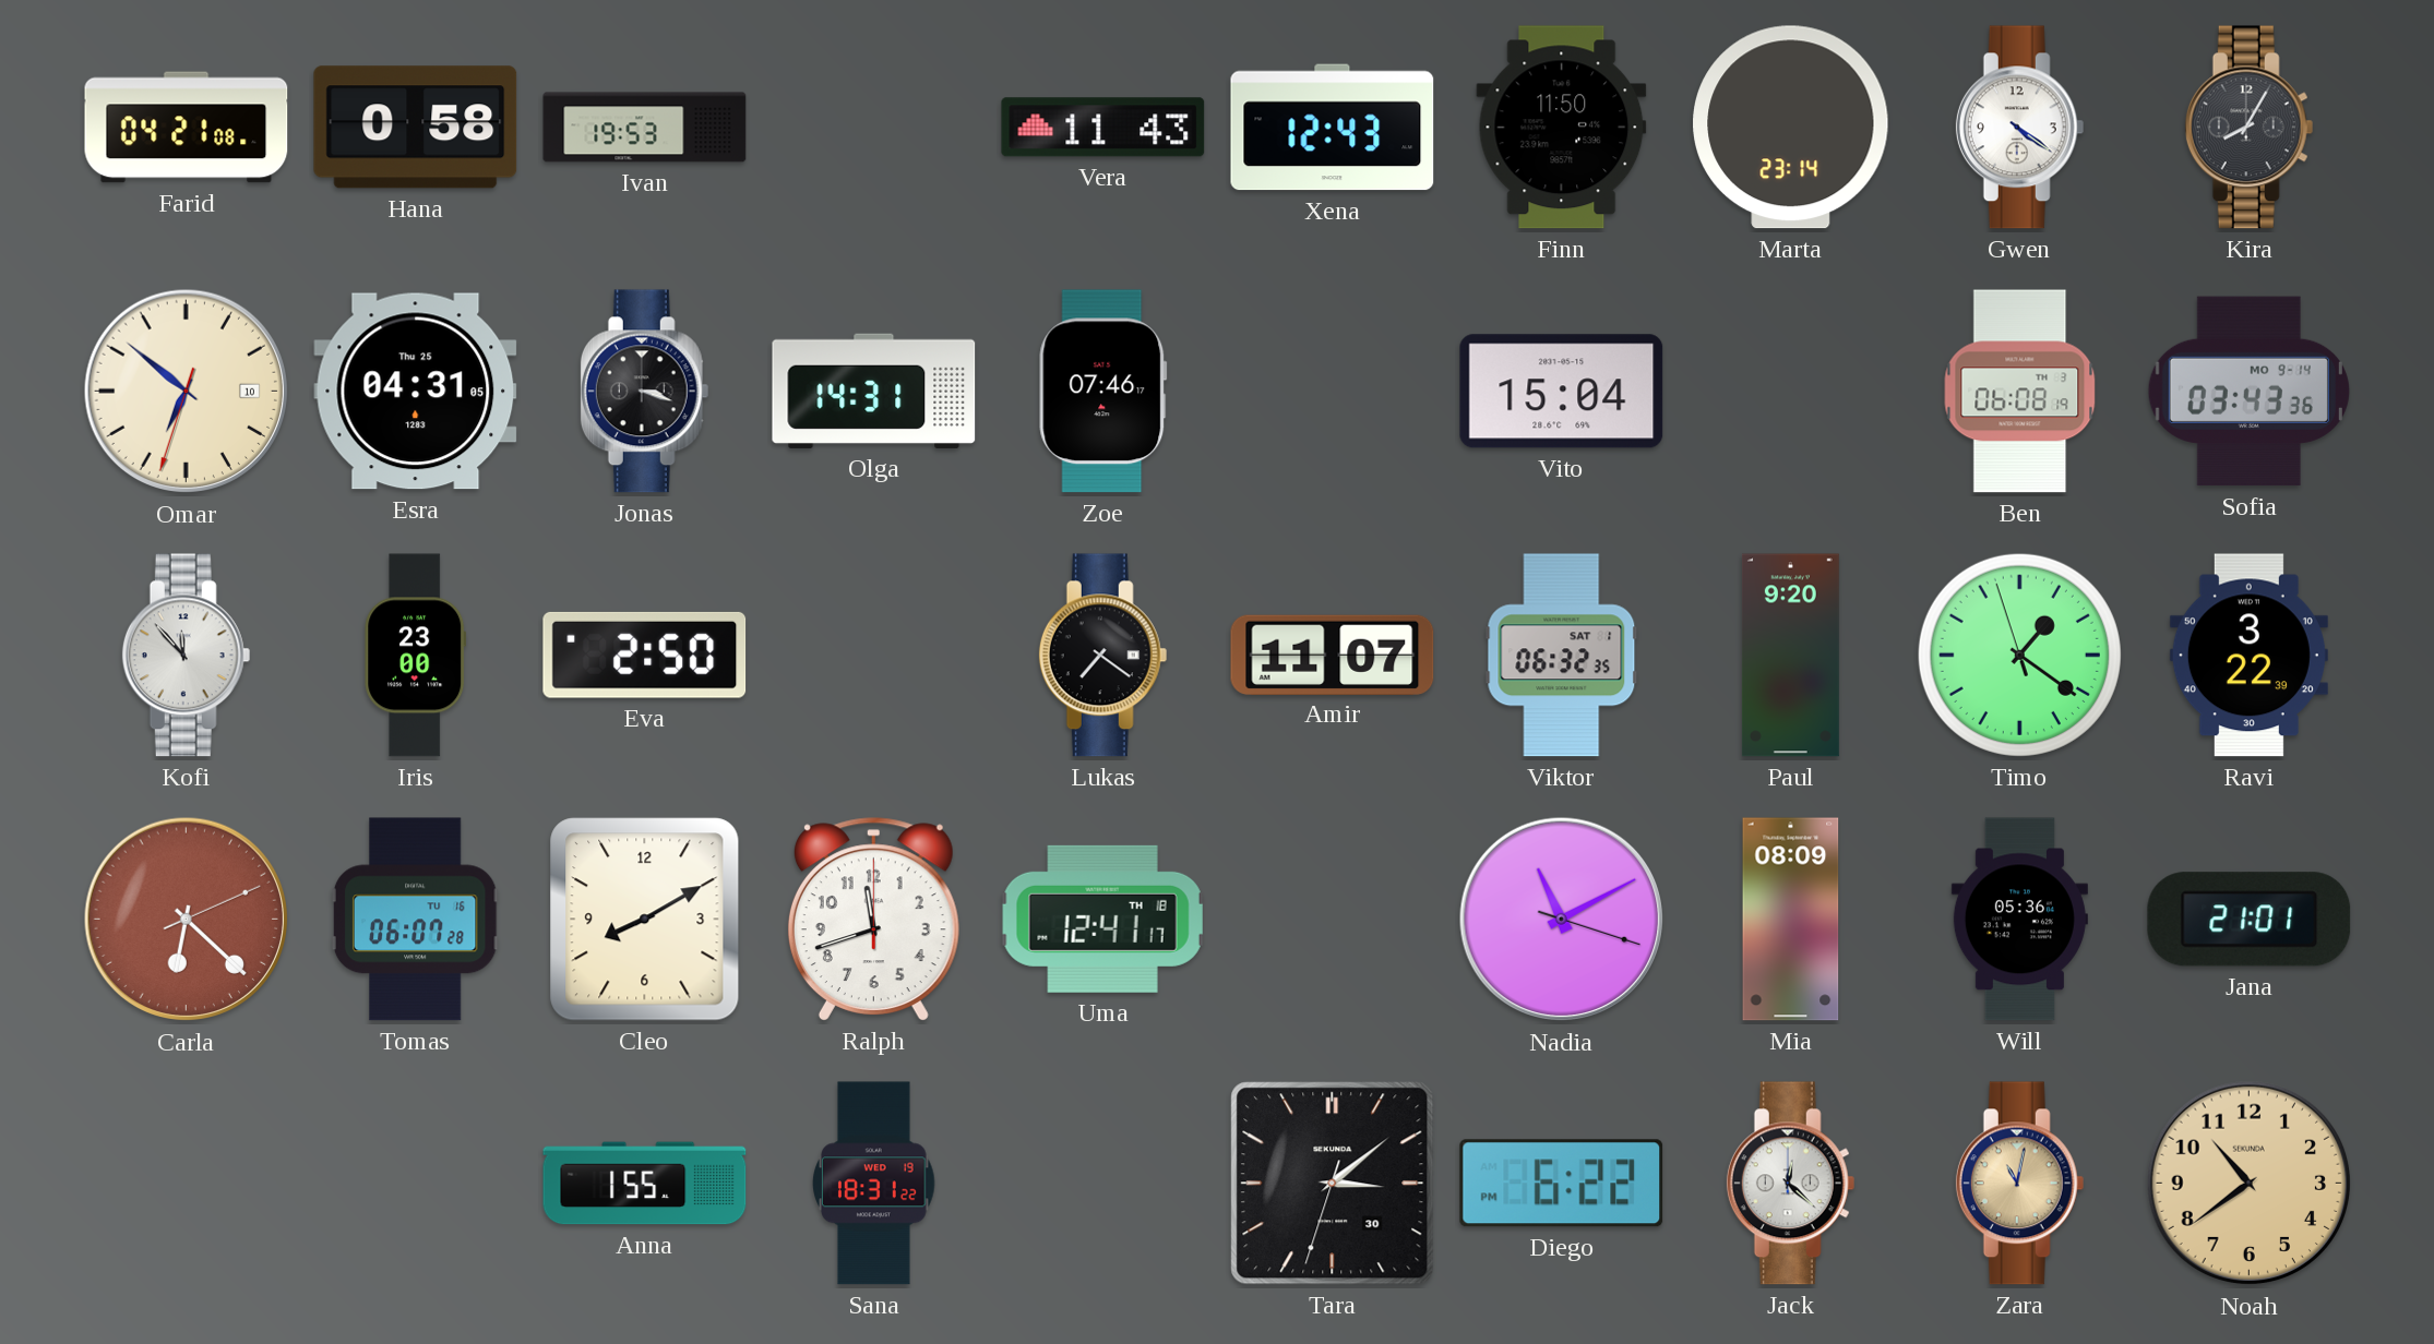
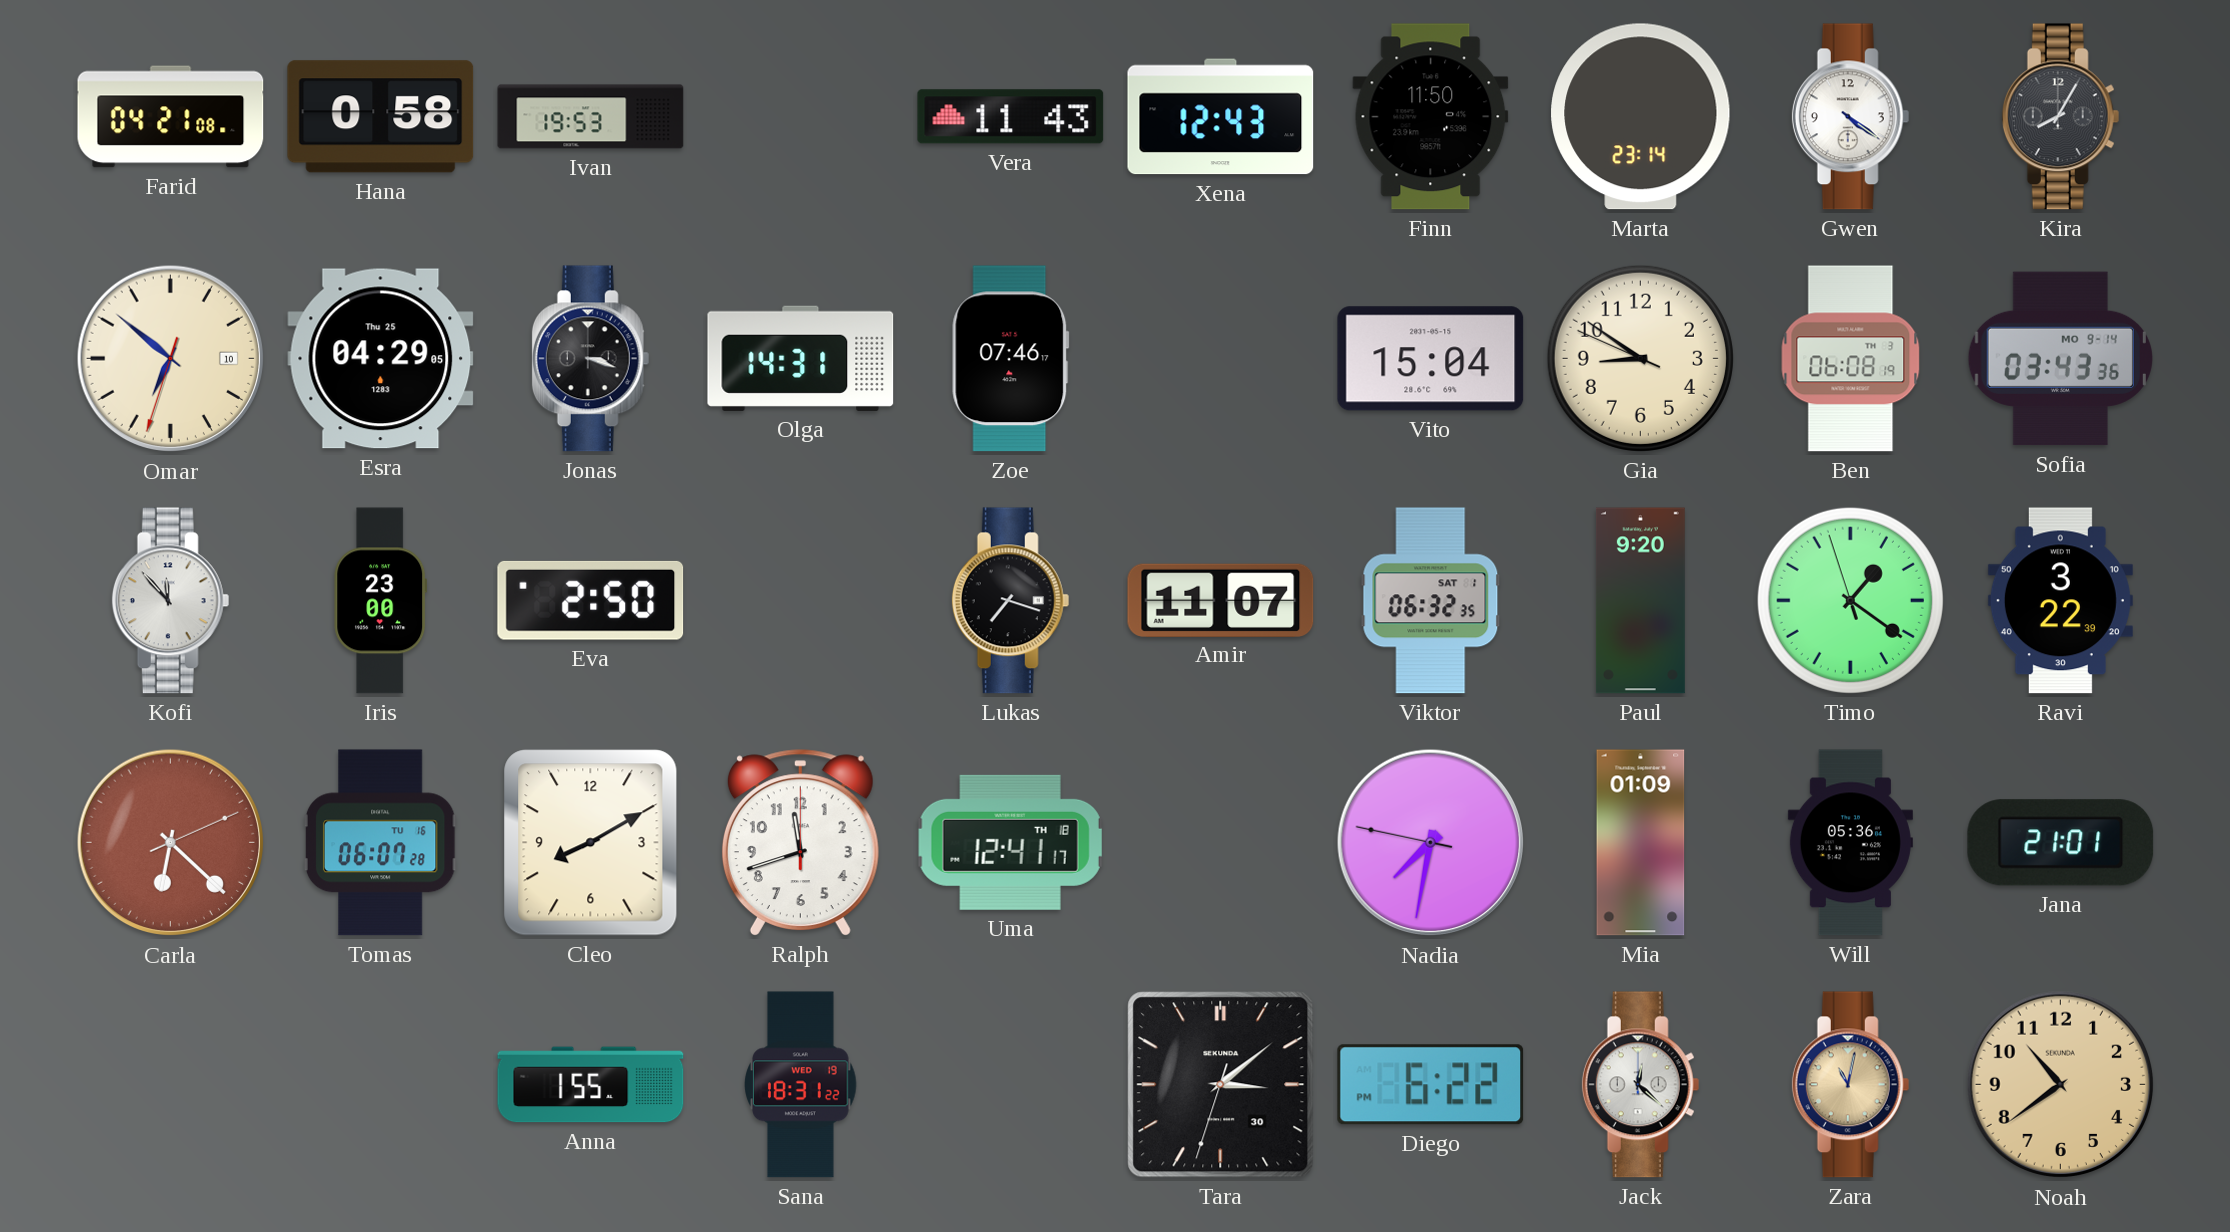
Esra: 04:31 -> 04:29 (381, 359)
Gia: none -> 8:50 (1640, 358)
Lukas: 7:21 -> 7:18 (1011, 601)
Nadia: 11:10 -> 7:31 (1431, 843)
Mia: 08:09 -> 01:09 (1641, 843)
